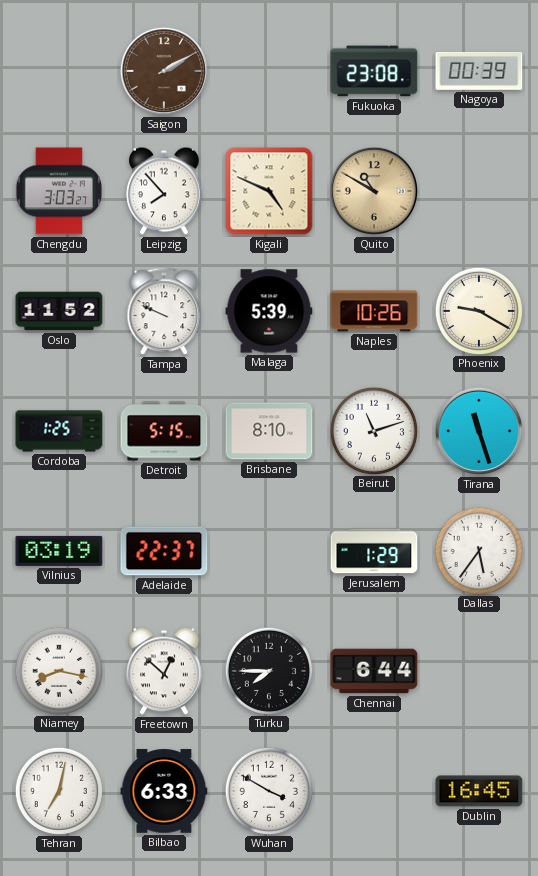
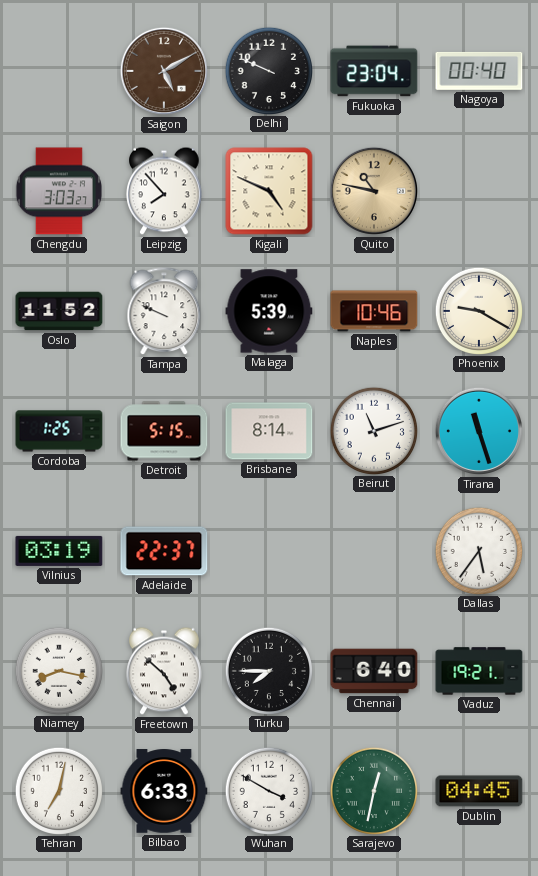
Saigon: 2:10 -> 5:10 (164, 71)
Delhi: none -> 9:49 (268, 70)
Fukuoka: 23:08 -> 23:04 (374, 71)
Nagoya: 00:39 -> 00:40 (479, 71)
Quito: 10:50 -> 10:47 (374, 191)
Naples: 10:26 -> 10:46 (374, 311)
Brisbane: 8:10 -> 8:14 (269, 431)
Jerusalem: 1:29 -> none (374, 551)
Freetown: 12:52 -> 4:52 (165, 671)
Chennai: 6:44 -> 6:40 (374, 671)
Vaduz: none -> 19:21 (479, 671)
Sarajevo: none -> 12:32 (373, 790)
Dublin: 16:45 -> 04:45 (479, 791)
